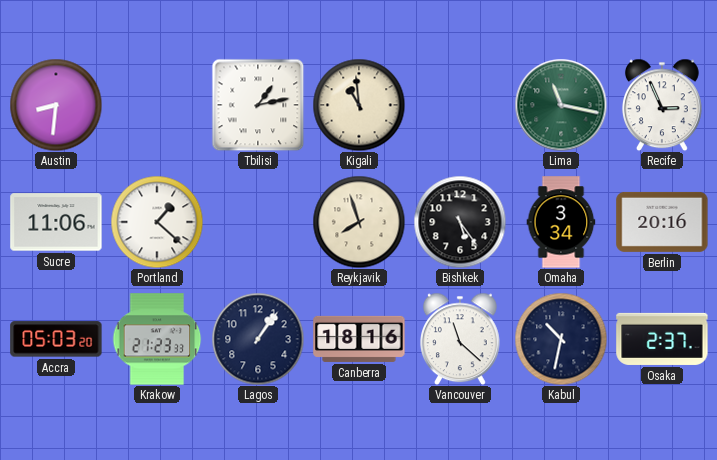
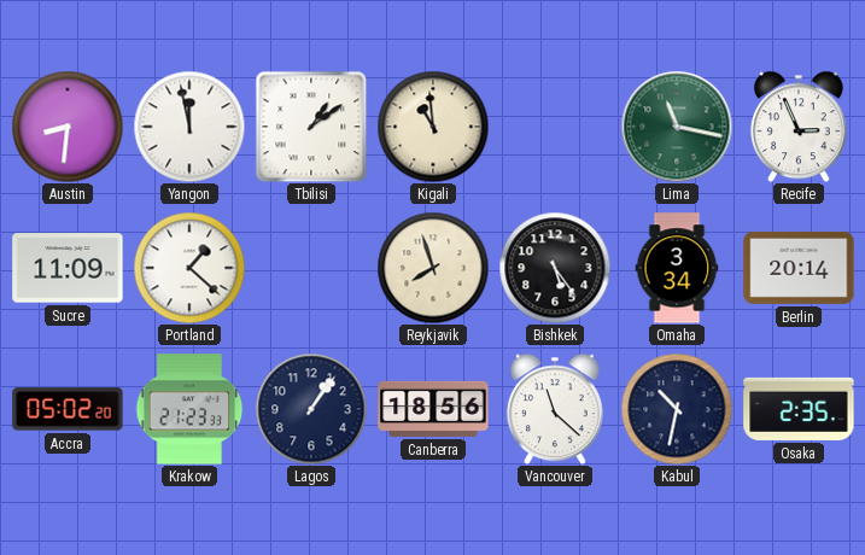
Yangon: none -> 11:58 (189, 127)
Tbilisi: 1:13 -> 1:09 (311, 127)
Sucre: 11:06 -> 11:09 (68, 268)
Berlin: 20:16 -> 20:14 (799, 268)
Accra: 05:03 -> 05:02 (68, 409)
Canberra: 18:16 -> 18:56 (433, 409)
Osaka: 2:37 -> 2:35 (799, 409)
